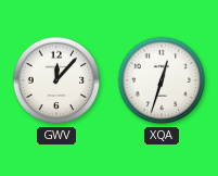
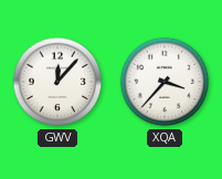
XQA: 12:33 -> 3:37 (165, 82)
